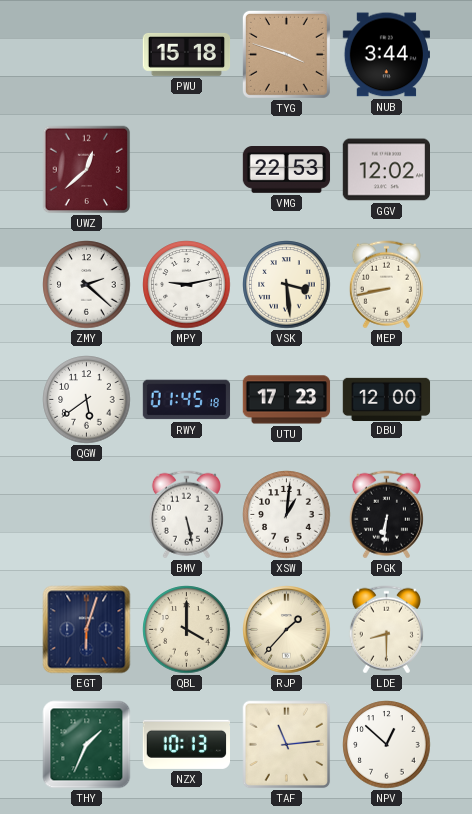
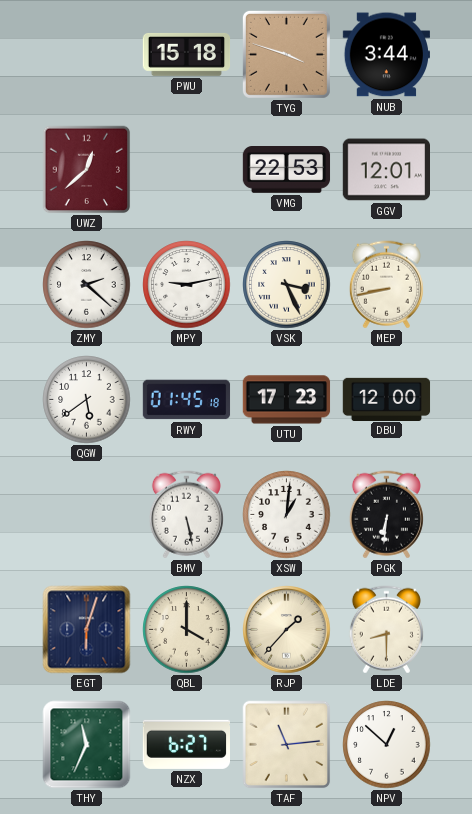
GGV: 12:02 -> 12:01 (386, 170)
VSK: 3:29 -> 3:26 (287, 285)
THY: 1:34 -> 11:34 (87, 745)
NZX: 10:13 -> 6:27 (186, 744)
